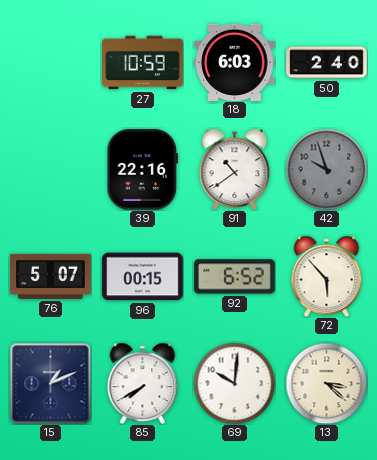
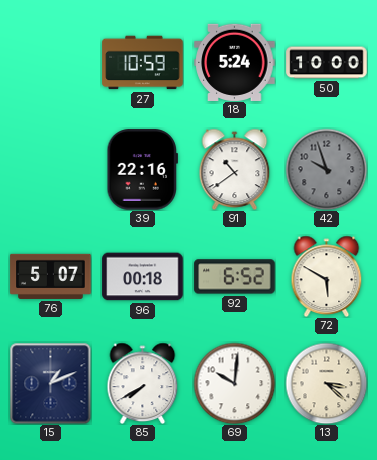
18: 6:03 -> 5:24 (235, 62)
50: 2:40 -> 10:00 (327, 63)
96: 00:15 -> 00:18 (143, 277)
72: 5:53 -> 5:50 (327, 276)
